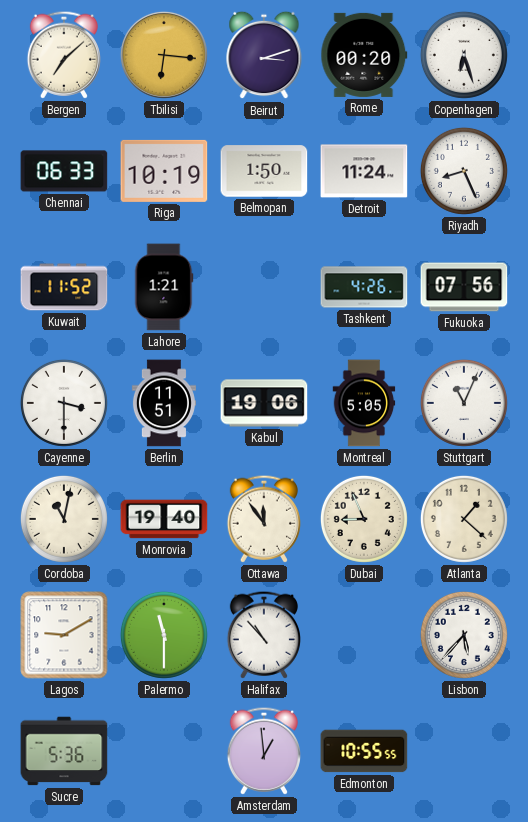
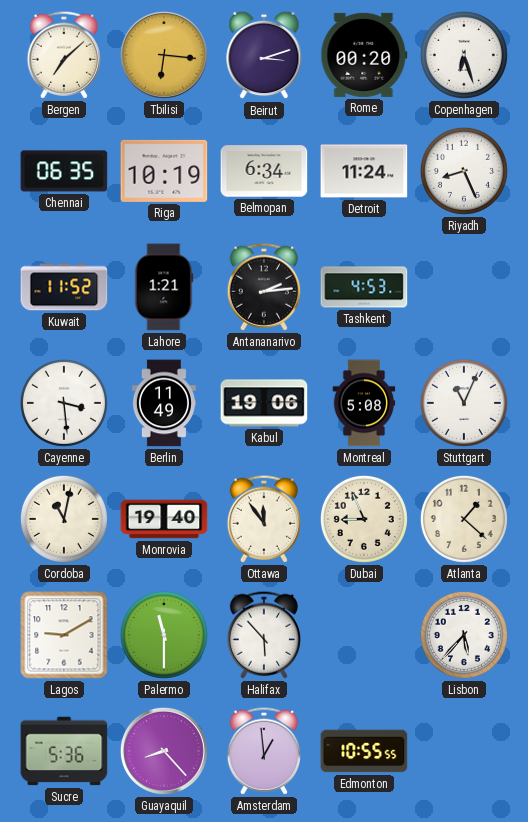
Chennai: 06:33 -> 06:35 (64, 171)
Belmopan: 1:50 -> 6:34 (264, 171)
Antananarivo: none -> 2:14 (263, 287)
Tashkent: 4:26 -> 4:53 (364, 287)
Fukuoka: 07:56 -> none (464, 287)
Cayenne: 3:30 -> 3:29 (64, 403)
Berlin: 11:51 -> 11:49 (164, 403)
Montreal: 5:05 -> 5:08 (364, 403)
Halifax: 10:53 -> 5:53 (263, 635)
Guayaquil: none -> 8:23 (164, 751)
